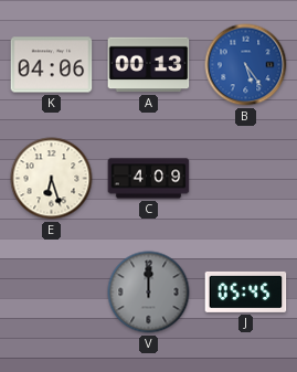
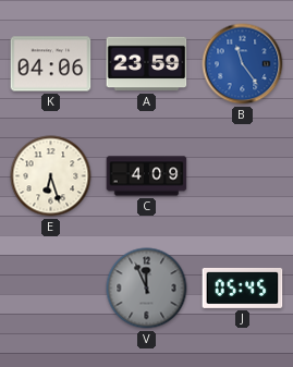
A: 00:13 -> 23:59 (147, 64)
B: 5:24 -> 11:24 (243, 64)
V: 12:00 -> 11:56 (147, 289)
